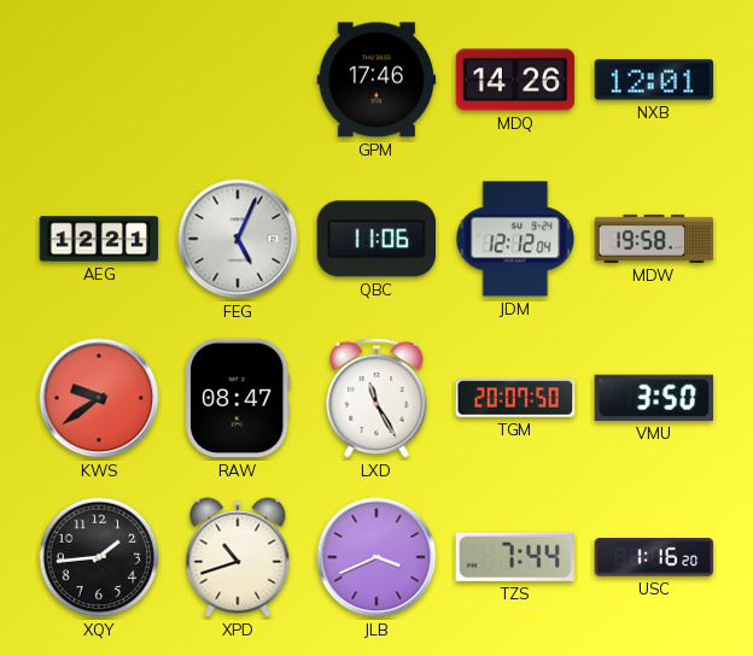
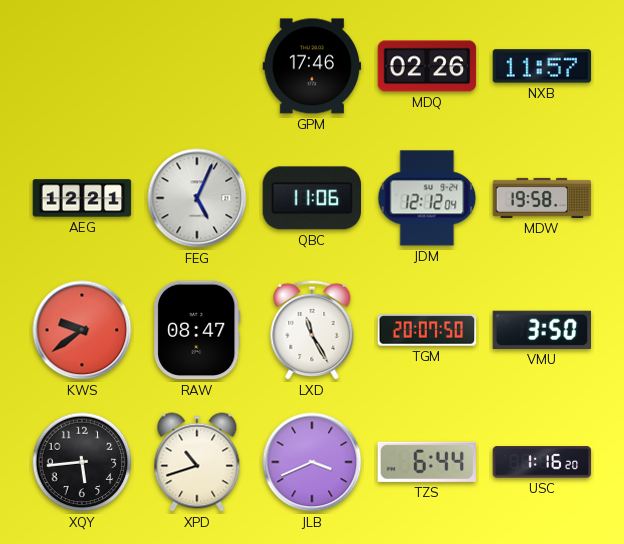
MDQ: 14:26 -> 02:26 (427, 66)
NXB: 12:01 -> 11:57 (542, 66)
XQY: 1:44 -> 5:44 (82, 462)
TZS: 7:44 -> 6:44 (426, 462)
